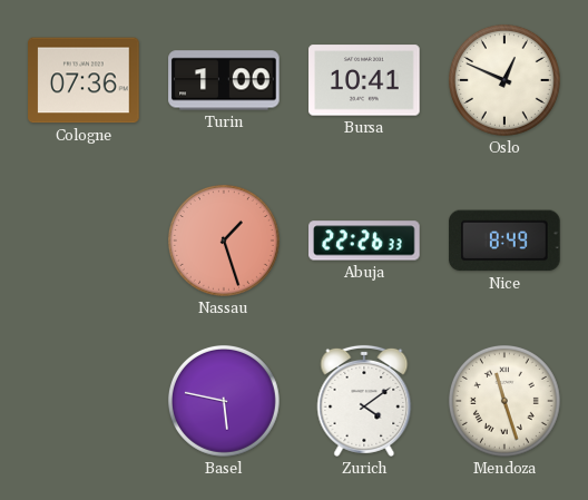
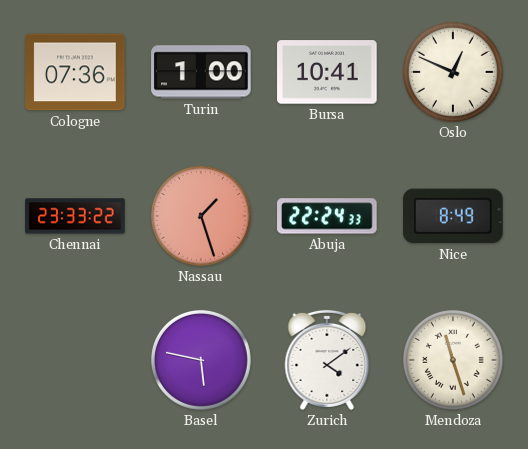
Chennai: none -> 23:33 (75, 216)
Abuja: 22:26 -> 22:24 (327, 216)
